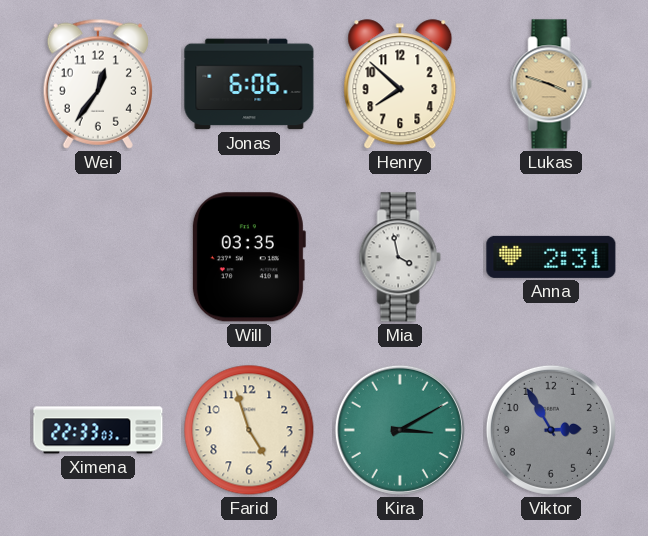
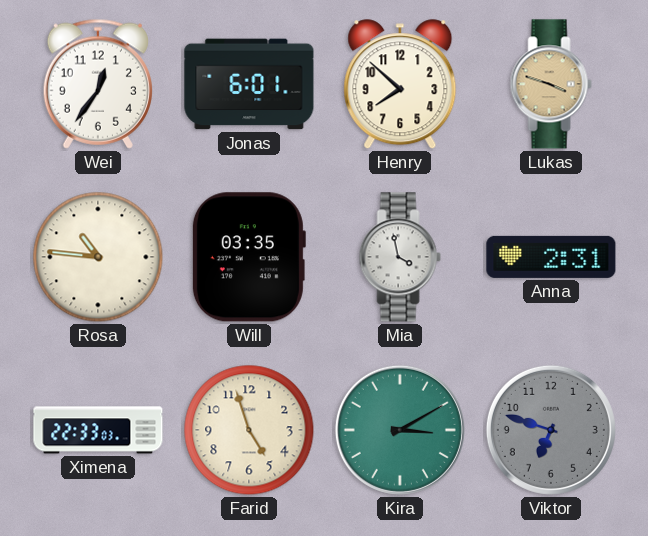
Jonas: 6:06 -> 6:01 (249, 84)
Rosa: none -> 10:46 (98, 257)
Viktor: 2:55 -> 6:48 (551, 430)
